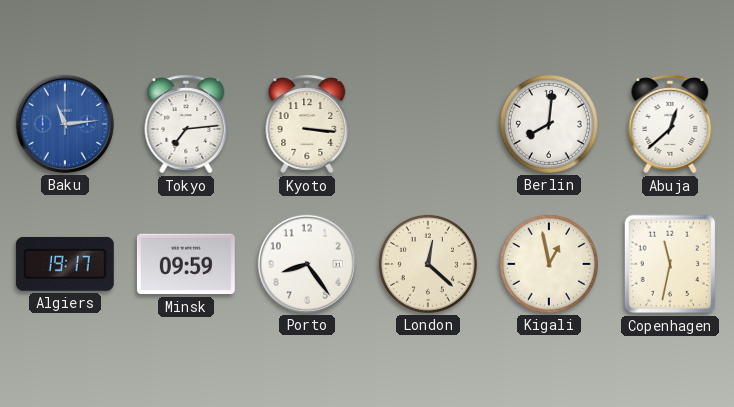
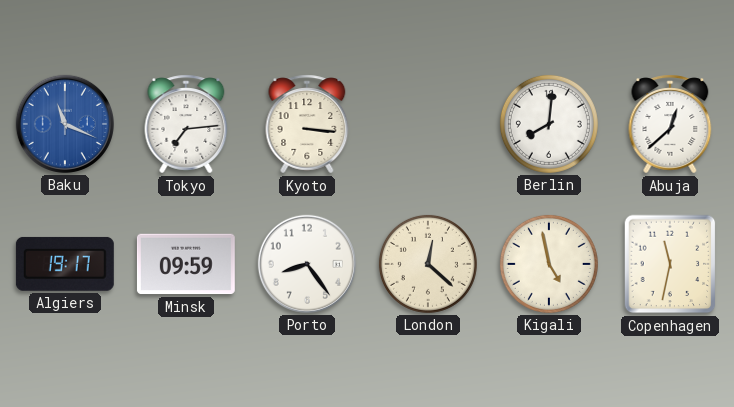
Baku: 11:14 -> 11:19 (65, 124)
Kigali: 12:58 -> 4:58 (549, 264)
